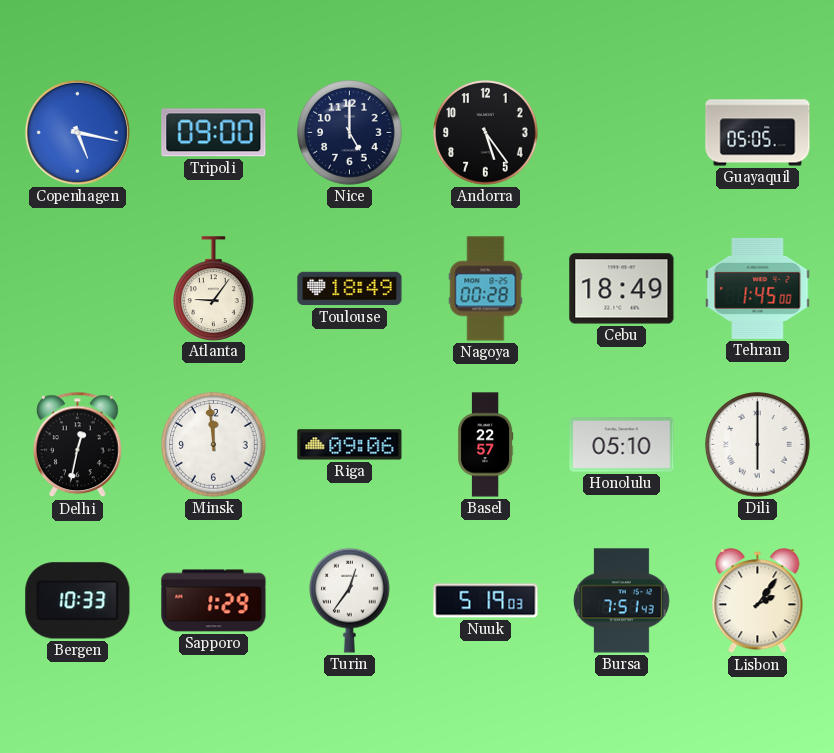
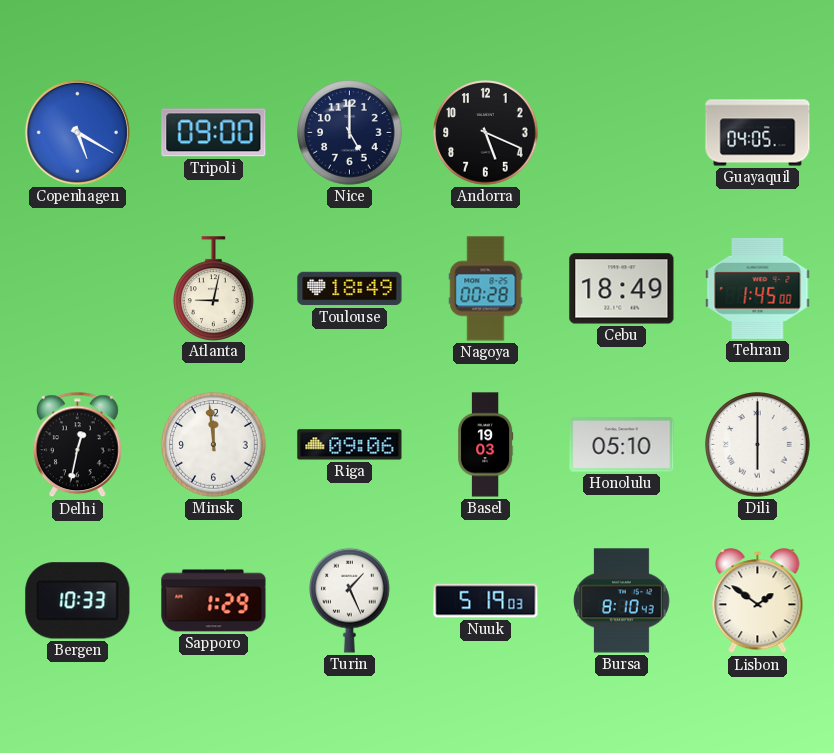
Copenhagen: 5:17 -> 5:20 (77, 132)
Andorra: 5:24 -> 5:19 (486, 133)
Guayaquil: 05:05 -> 04:05 (758, 133)
Atlanta: 9:06 -> 9:02 (214, 288)
Basel: 22:57 -> 19:03 (485, 445)
Turin: 12:36 -> 1:26 (350, 600)
Bursa: 7:51 -> 8:10 (622, 601)
Lisbon: 2:06 -> 1:51 (758, 601)
